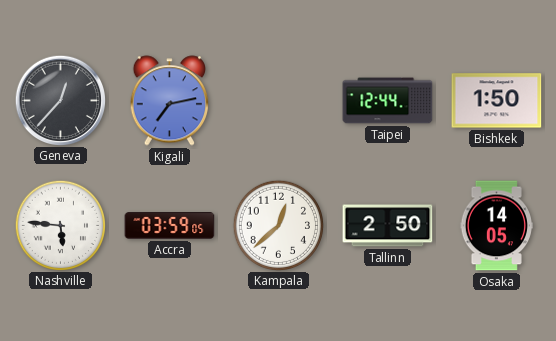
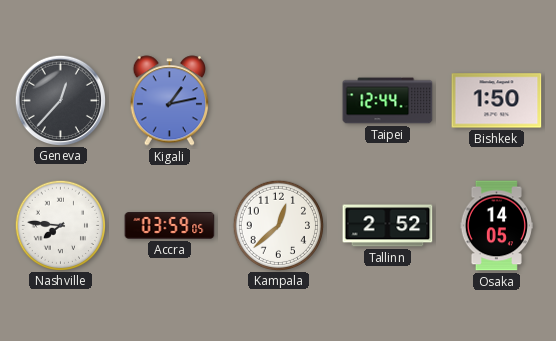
Kigali: 7:13 -> 1:13 (169, 101)
Nashville: 5:46 -> 7:46 (60, 225)
Tallinn: 2:50 -> 2:52 (388, 226)
